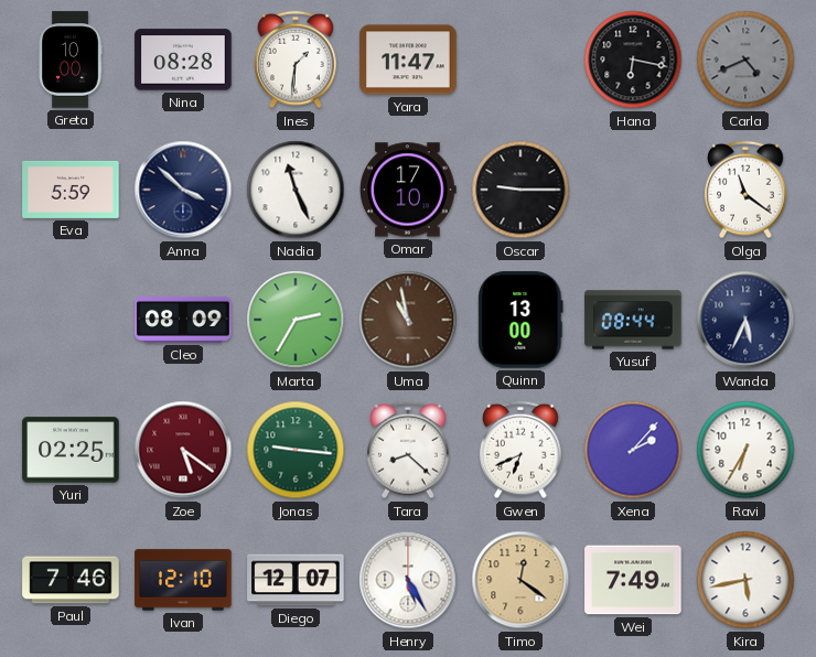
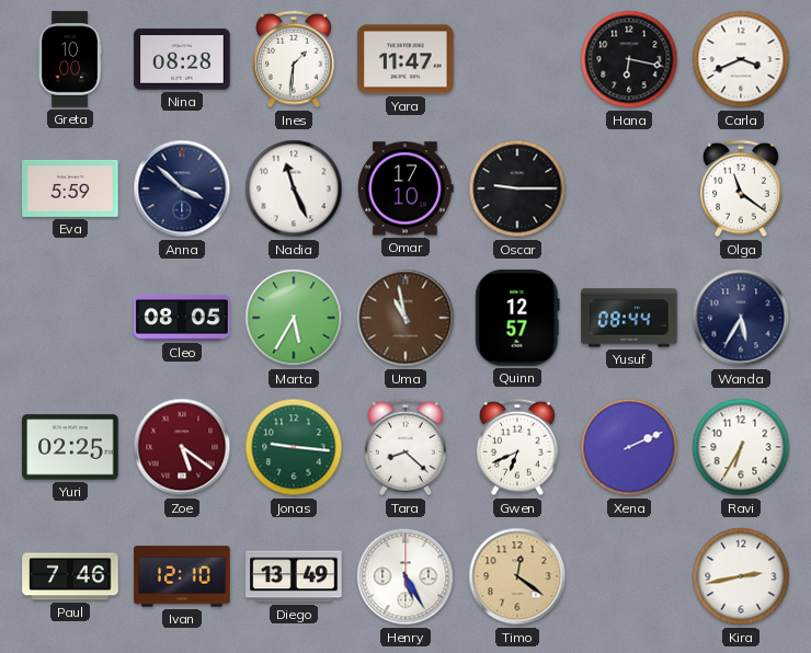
Carla: 4:41 -> 3:41 (741, 59)
Carla dial: grey -> white (741, 59)
Cleo: 08:09 -> 08:05 (182, 318)
Marta: 2:35 -> 5:35 (294, 318)
Quinn: 13:00 -> 12:57 (517, 318)
Wanda: 5:34 -> 5:35 (741, 318)
Xena: 2:07 -> 2:11 (629, 447)
Diego: 12:07 -> 13:49 (294, 576)
Wei: 7:49 -> none (633, 580)
Kira: 5:43 -> 2:43 (741, 576)
